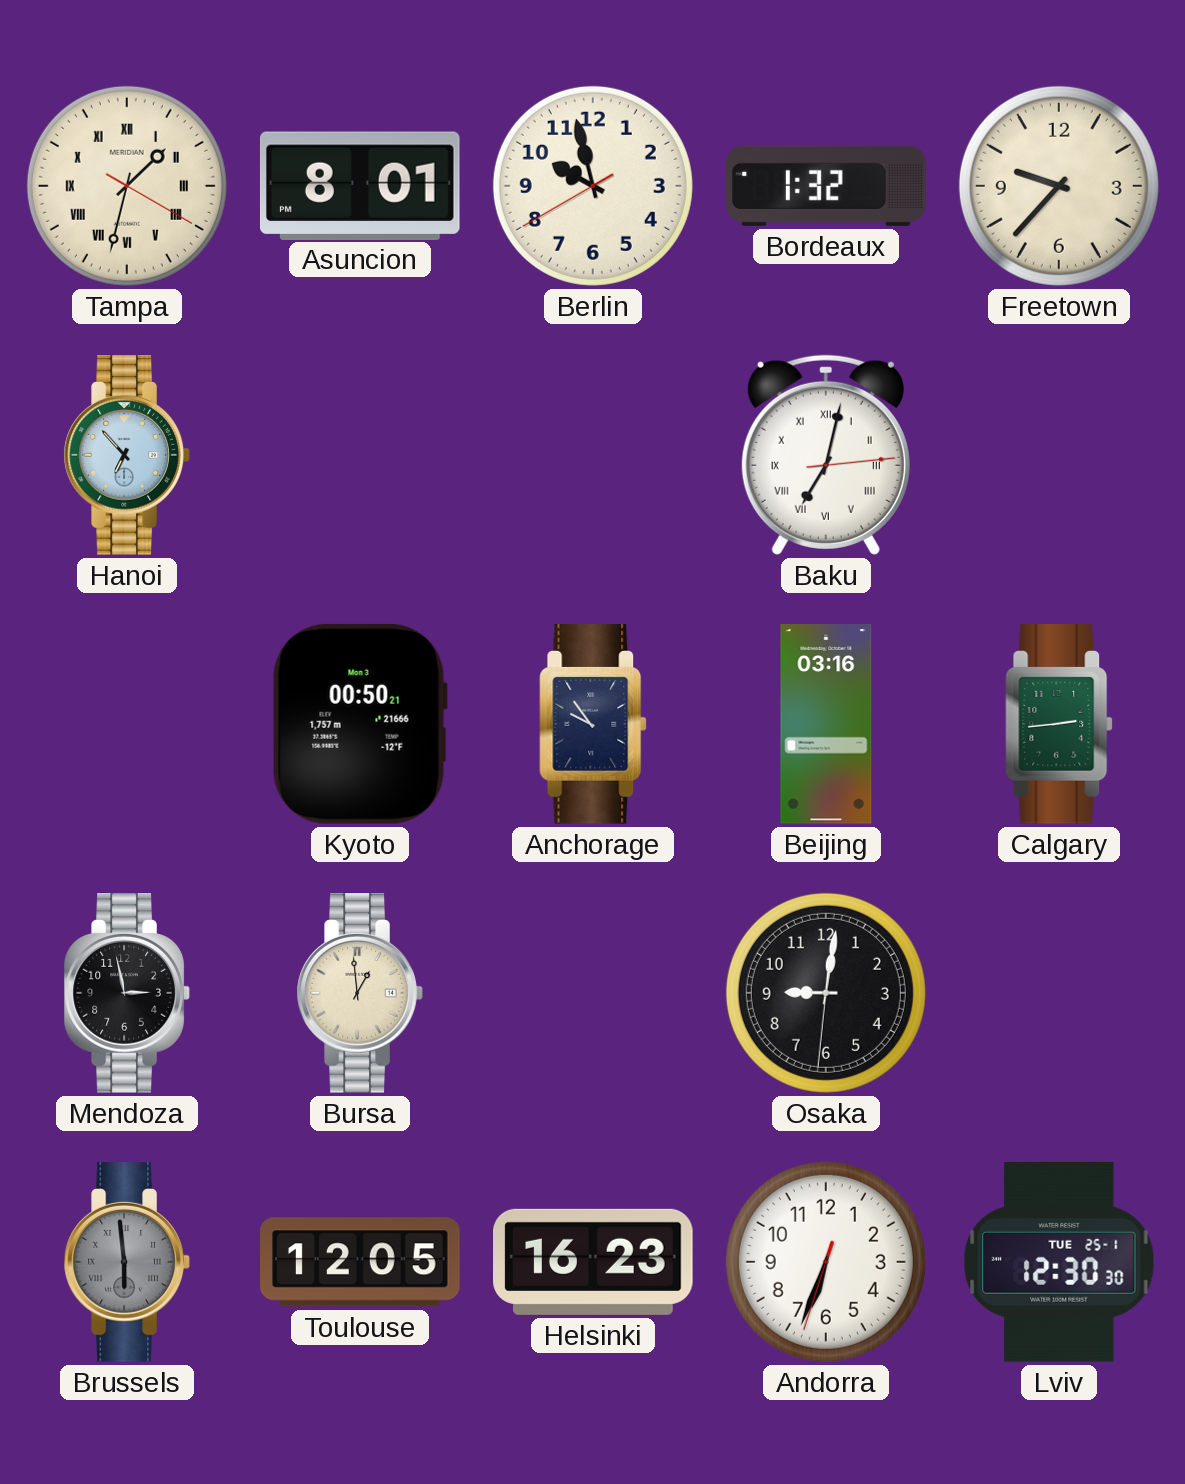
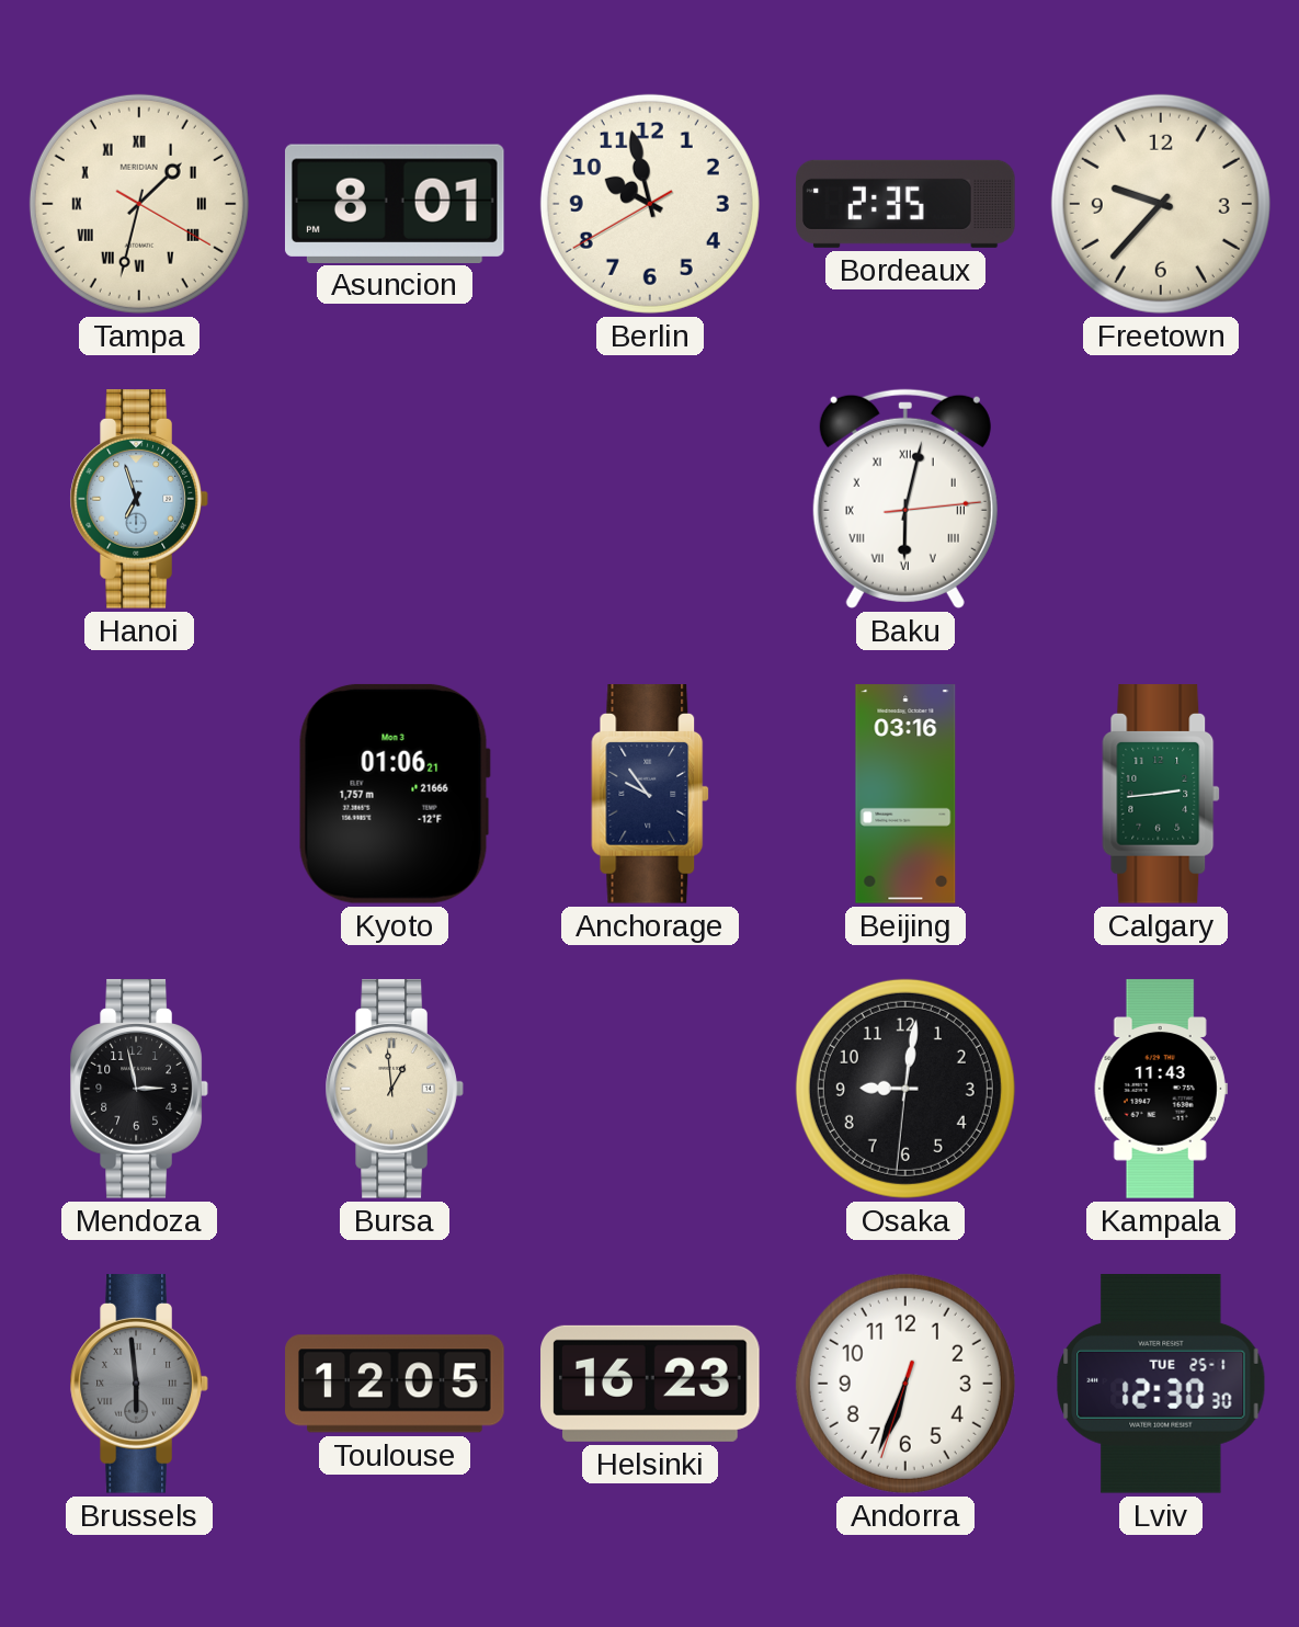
Bordeaux: 1:32 -> 2:35 (905, 204)
Hanoi: 6:53 -> 6:57 (139, 499)
Baku: 7:02 -> 6:02 (905, 499)
Kyoto: 00:50 -> 01:06 (395, 794)
Kampala: none -> 11:43 (1161, 1089)
